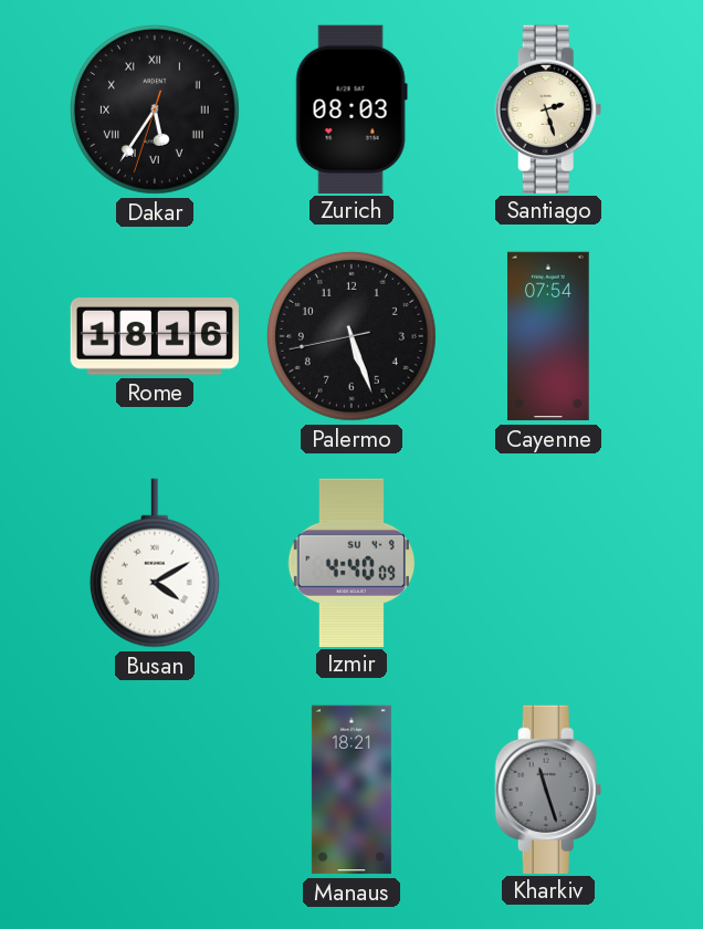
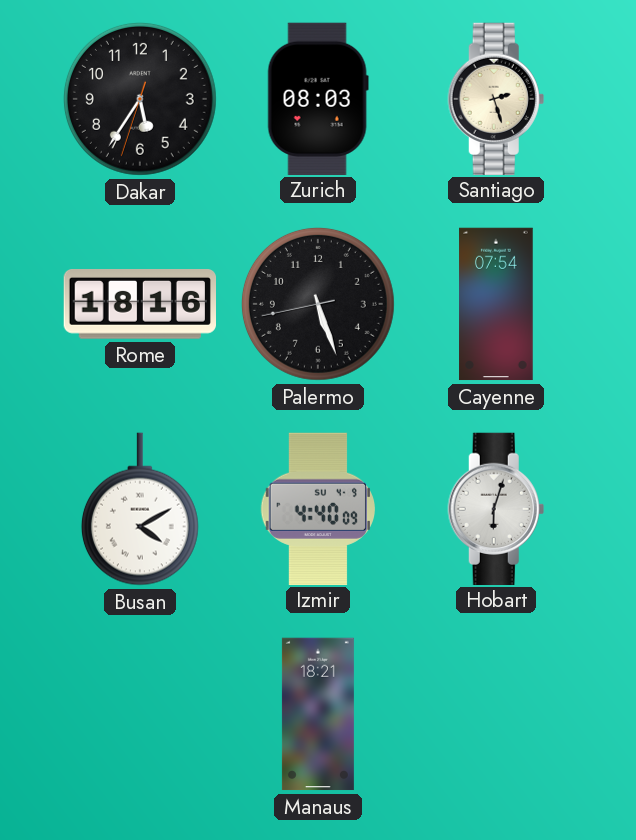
Dakar numerals: Roman -> Arabic (140, 99)
Hobart: none -> 6:03 (496, 508)
Kharkiv: 11:27 -> none (548, 789)
